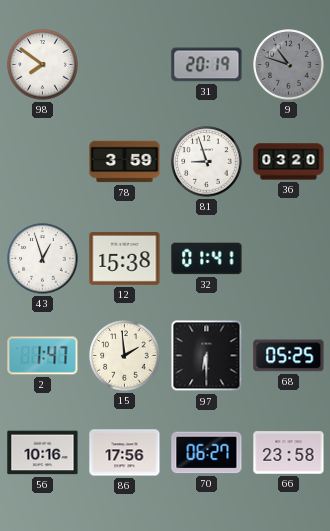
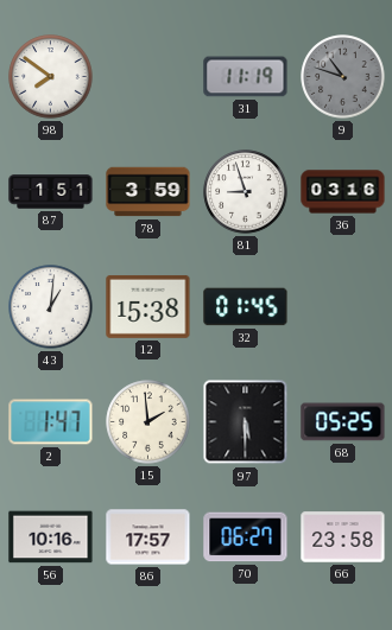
31: 20:19 -> 11:19 (246, 77)
87: none -> 1:51 (51, 192)
36: 03:20 -> 03:16 (343, 192)
43: 12:57 -> 1:01 (51, 307)
32: 01:41 -> 01:45 (246, 307)
97: 6:30 -> 5:30 (246, 422)
86: 17:56 -> 17:57 (148, 537)
